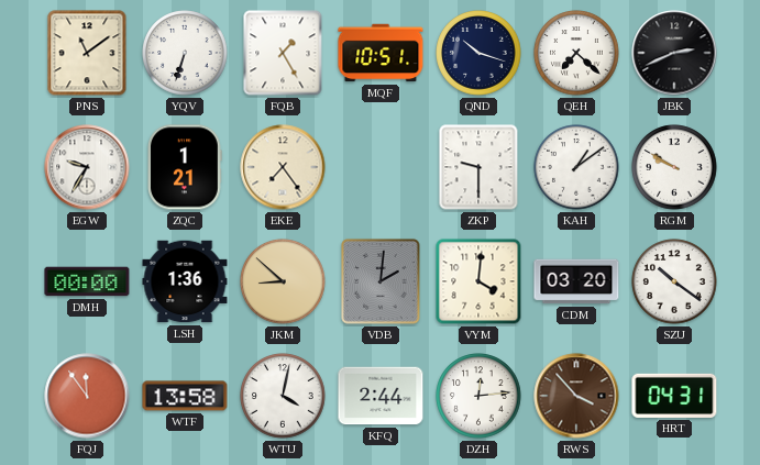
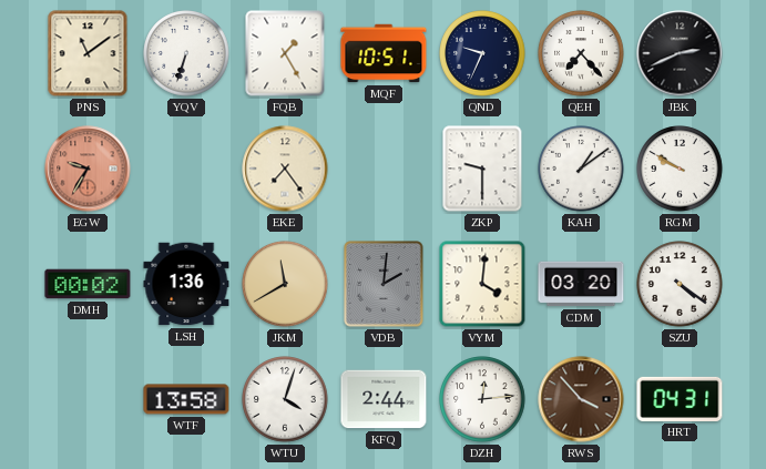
QND: 10:18 -> 9:34 (482, 53)
QEH: 7:22 -> 7:23 (581, 53)
EGW dial: white -> salmon (88, 169)
ZQC: 1:21 -> none (186, 167)
DMH: 00:00 -> 00:02 (88, 284)
JKM: 8:52 -> 11:40 (285, 284)
SZU: 10:21 -> 4:21 (680, 284)
FQJ: 11:54 -> none (87, 396)
WTU: 4:02 -> 4:03 (285, 399)
